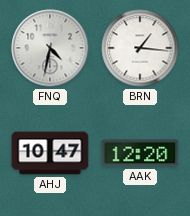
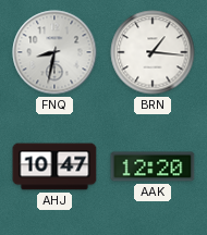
FNQ: 4:32 -> 8:32 (54, 52)
